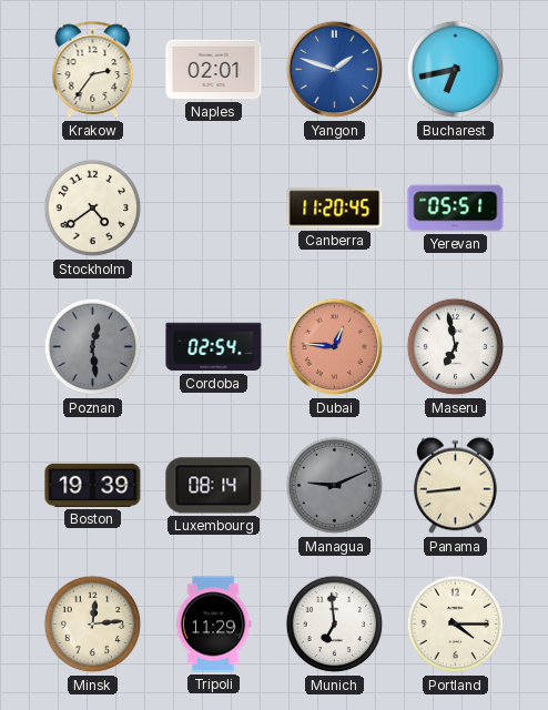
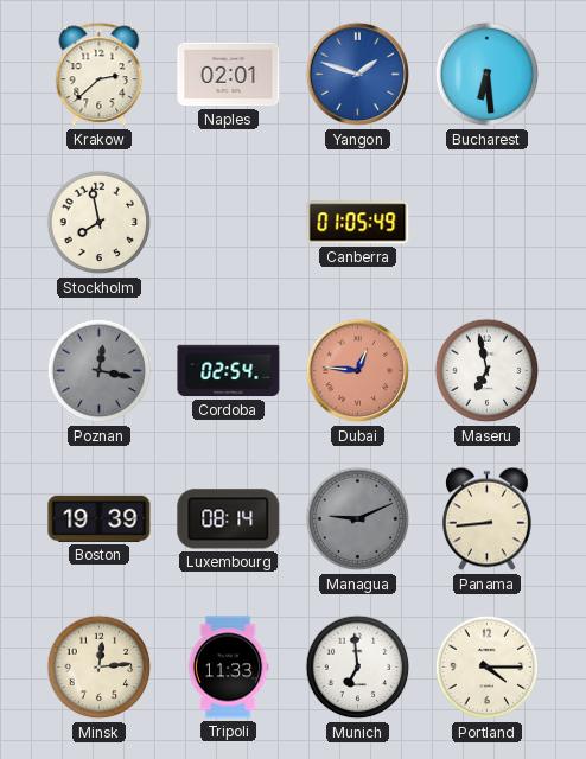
Krakow: 2:36 -> 2:38 (100, 75)
Bucharest: 6:43 -> 6:29 (488, 75)
Stockholm: 4:39 -> 7:58 (100, 223)
Canberra: 11:20 -> 01:05 (358, 223)
Yerevan: 05:51 -> none (456, 209)
Poznan: 12:29 -> 12:17 (100, 371)
Tripoli: 11:29 -> 11:33 (228, 668)
